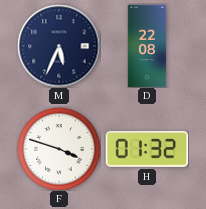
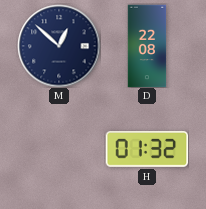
M: 5:34 -> 12:52 (59, 46)
F: 3:48 -> none (59, 149)
